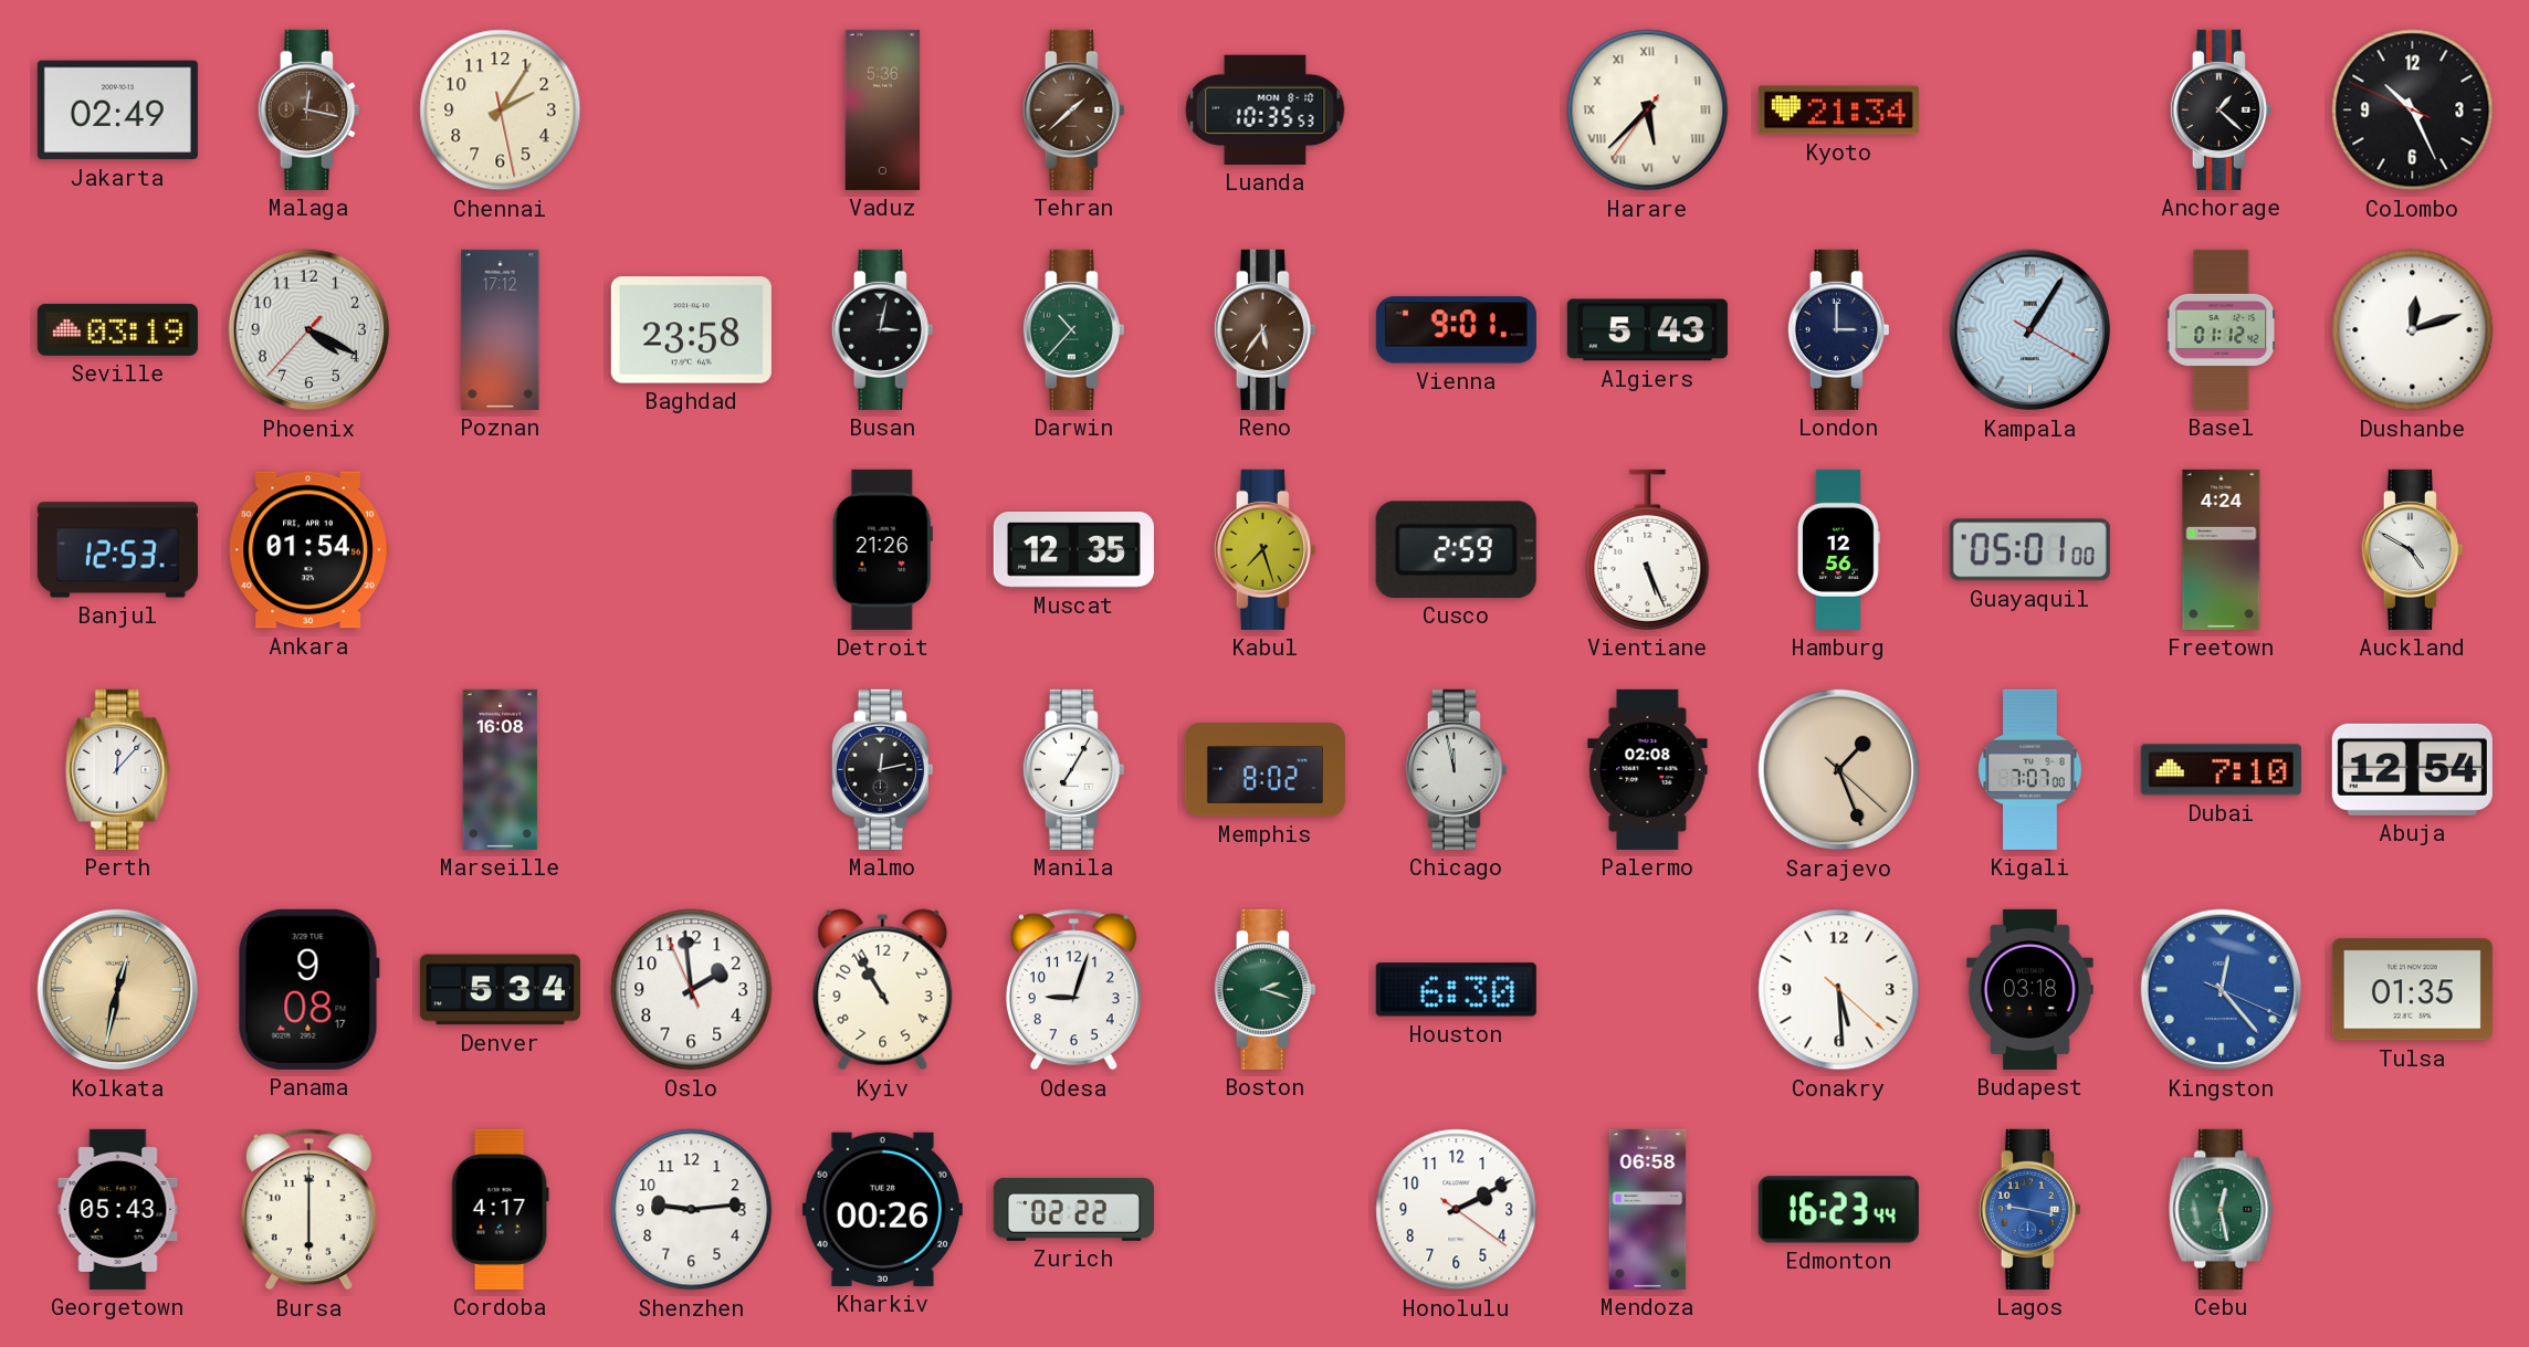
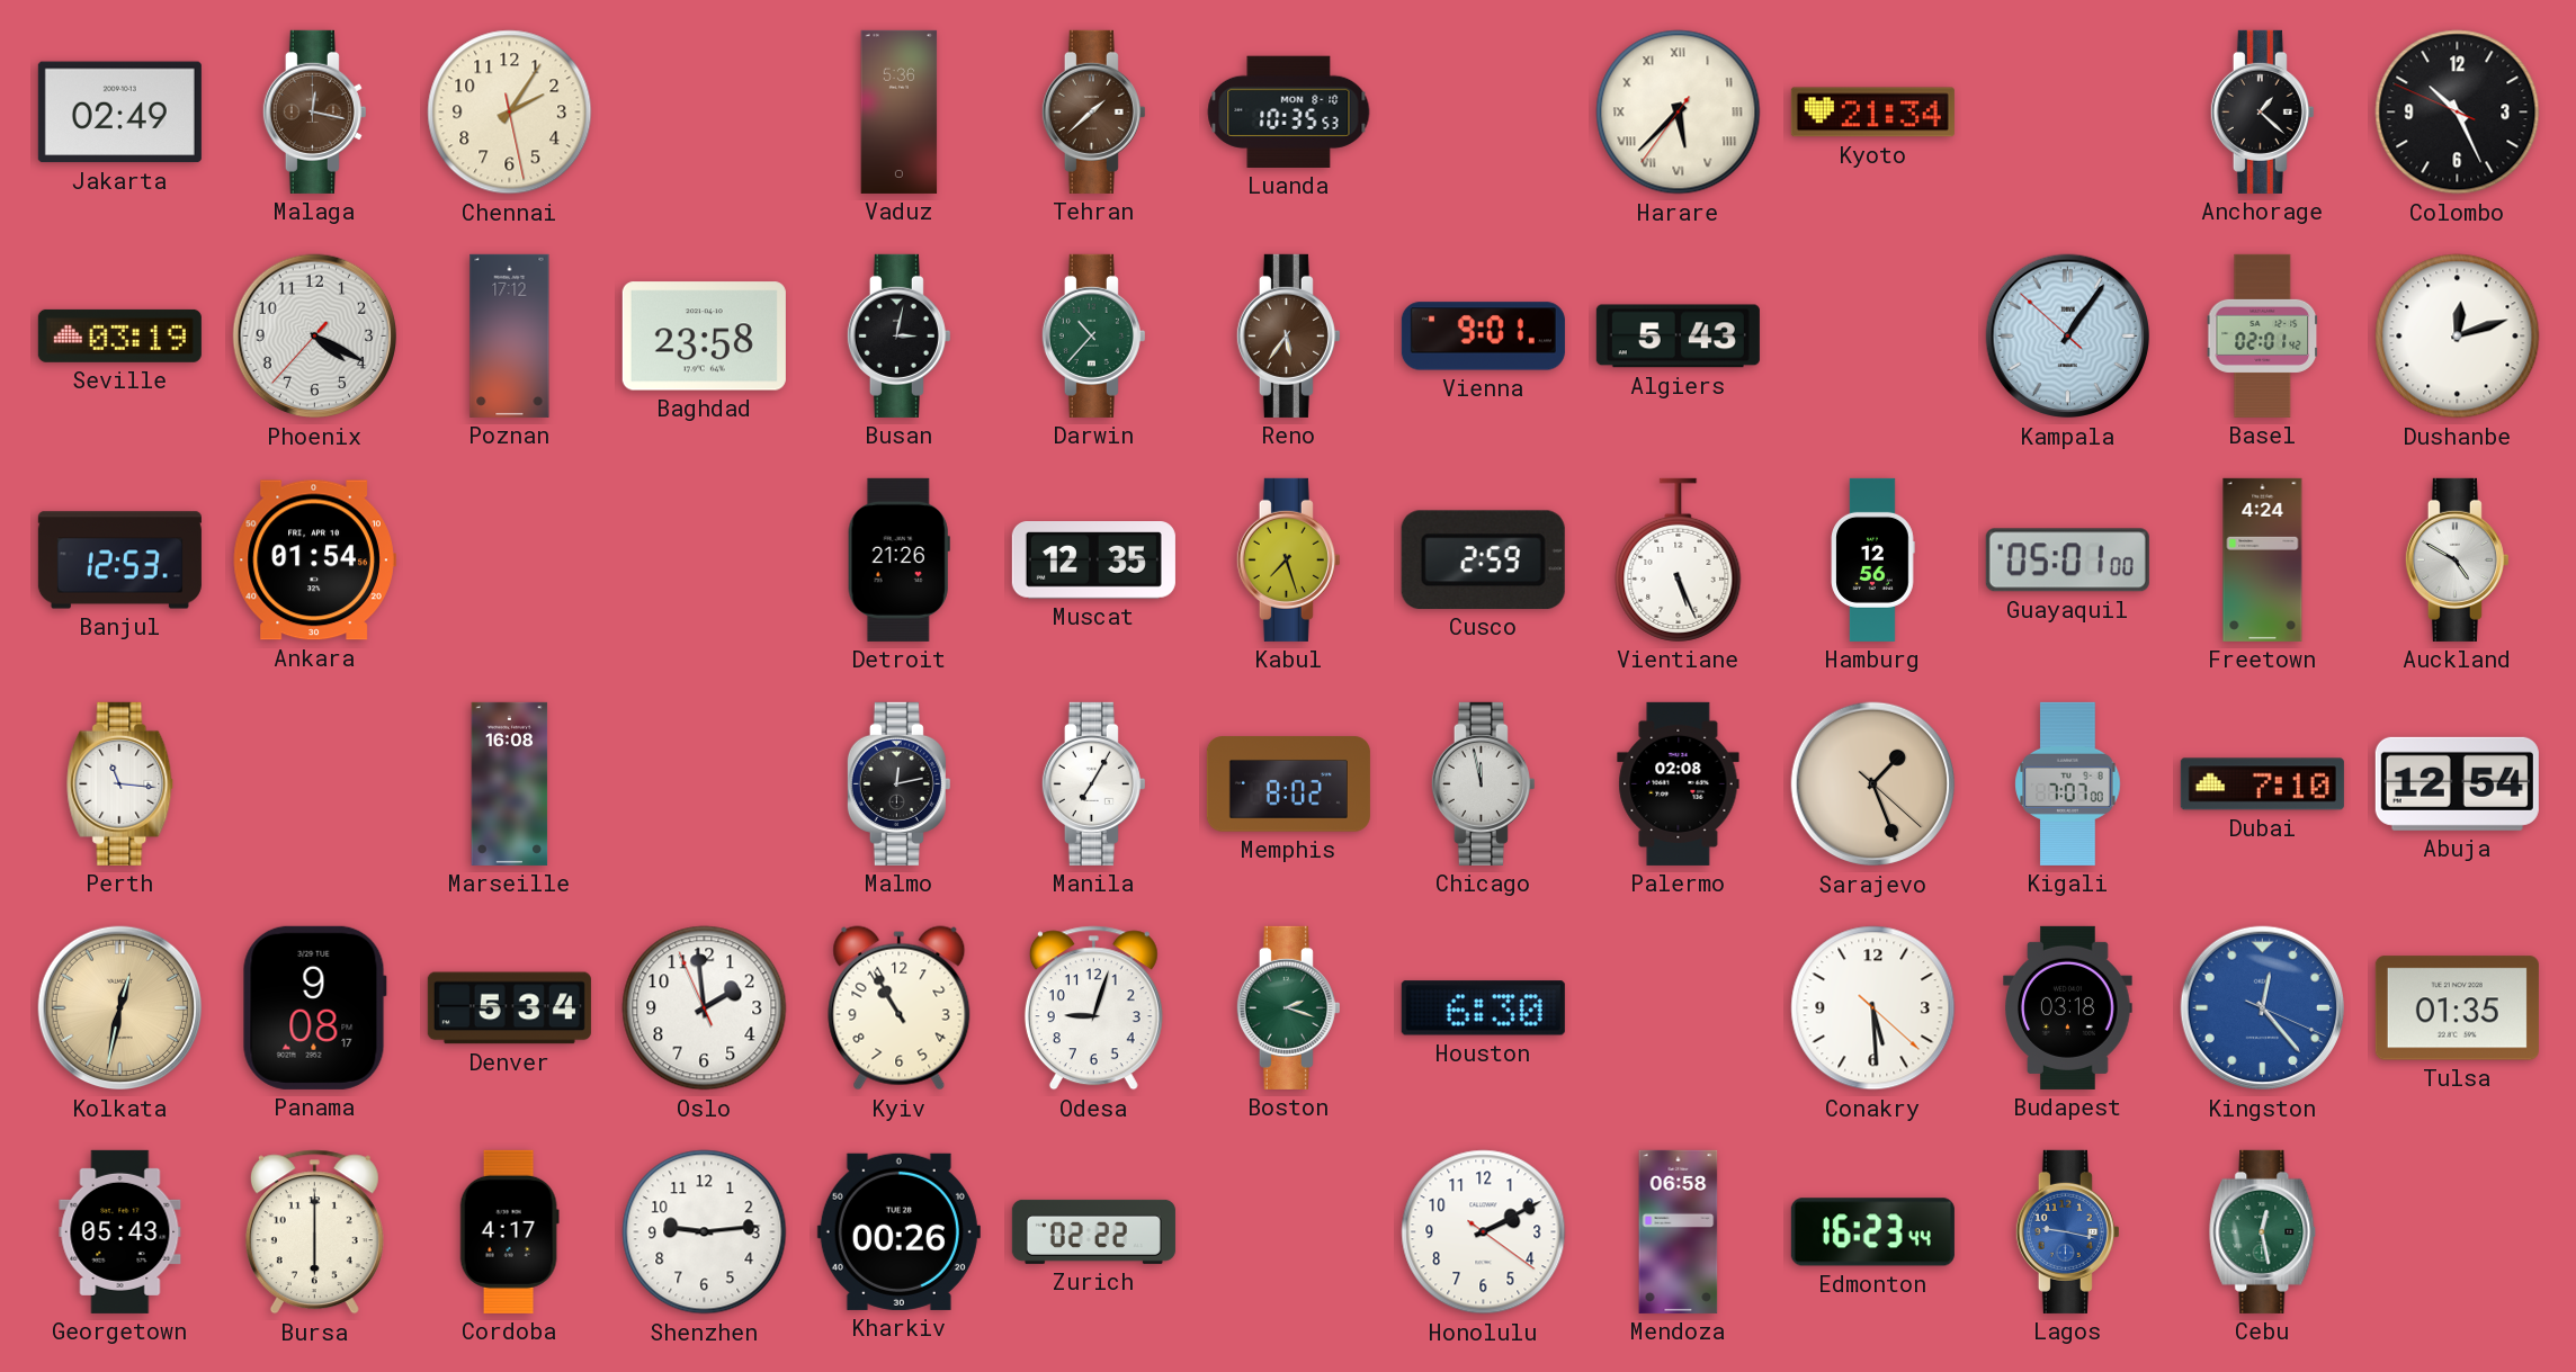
London: 3:00 -> none (1838, 329)
Kampala: 1:05:20 -> 1:05:52 (2068, 337)
Basel: 01:12 -> 02:01 (2263, 335)
Perth: 12:07 -> 11:16 (120, 783)
